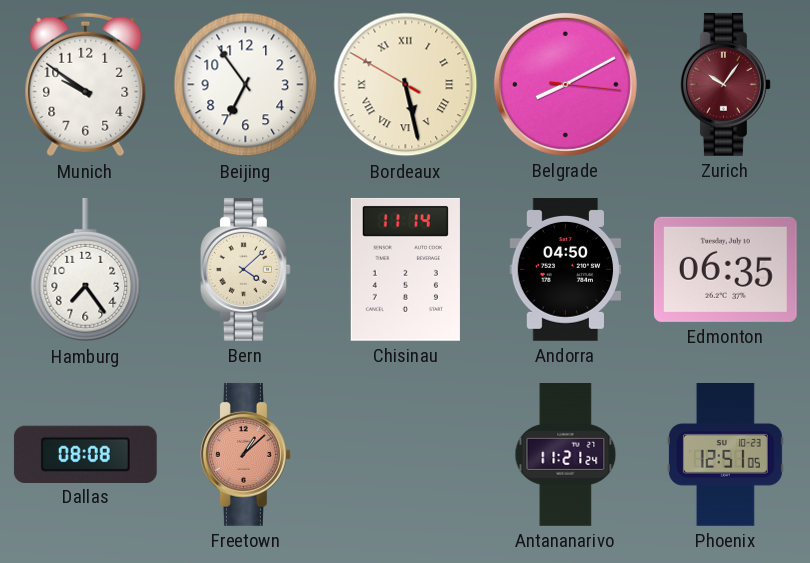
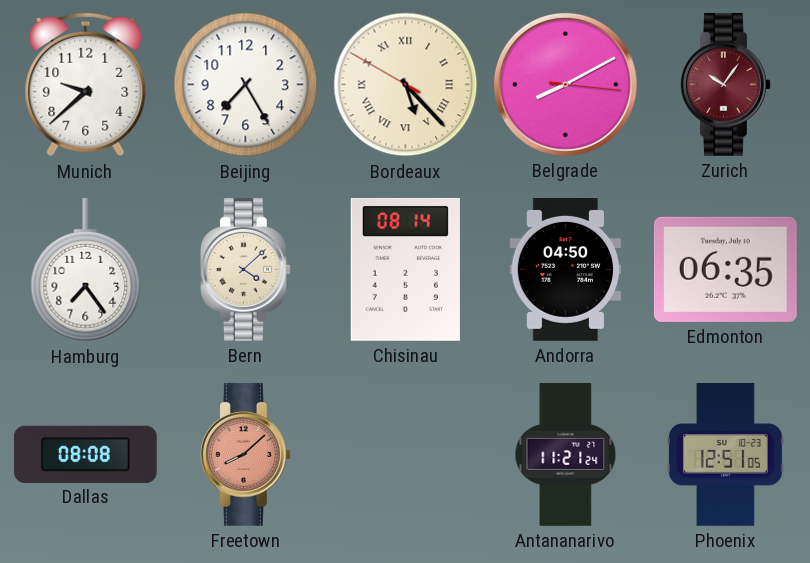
Munich: 9:51 -> 9:38 (86, 85)
Beijing: 6:54 -> 7:25 (246, 85)
Bordeaux: 5:27 -> 5:22 (406, 85)
Chisinau: 11:14 -> 08:14 (405, 269)
Freetown: 1:08 -> 8:08 (245, 454)
